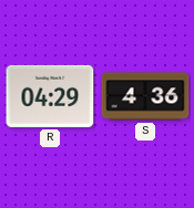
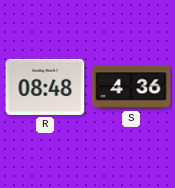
R: 04:29 -> 08:48 (45, 87)
